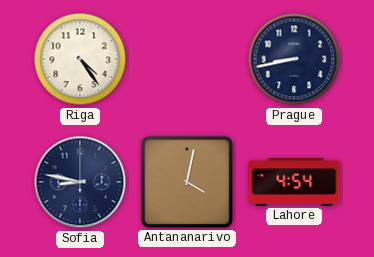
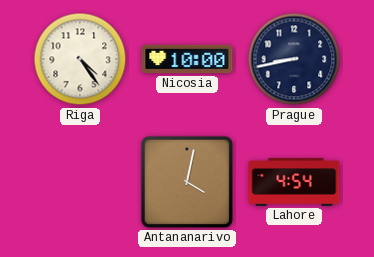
Nicosia: none -> 10:00 (187, 59)
Sofia: 8:47 -> none (80, 182)
